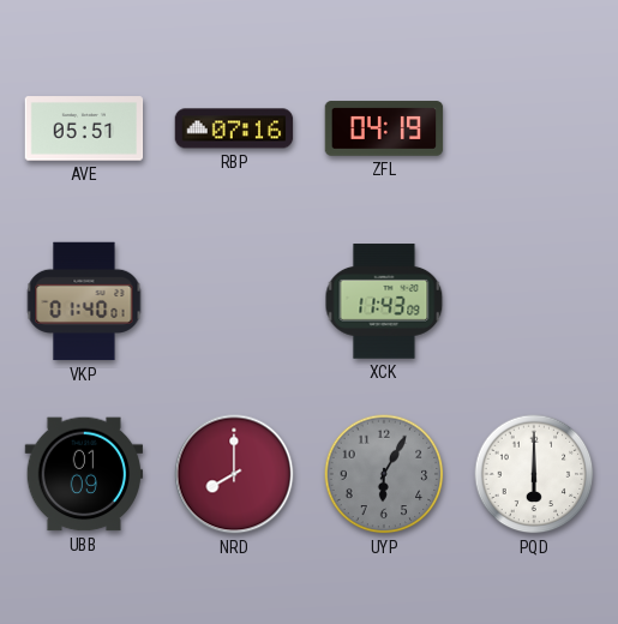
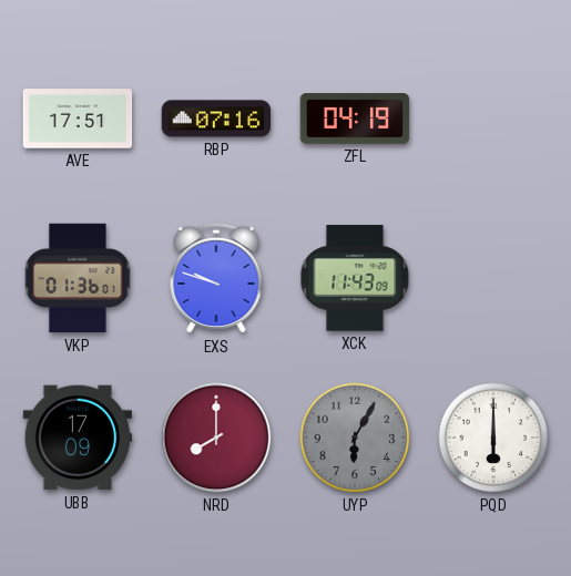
AVE: 05:51 -> 17:51 (78, 119)
VKP: 01:40 -> 01:36 (78, 278)
EXS: none -> 9:48 (216, 278)
UBB: 01:09 -> 17:09 (78, 438)
